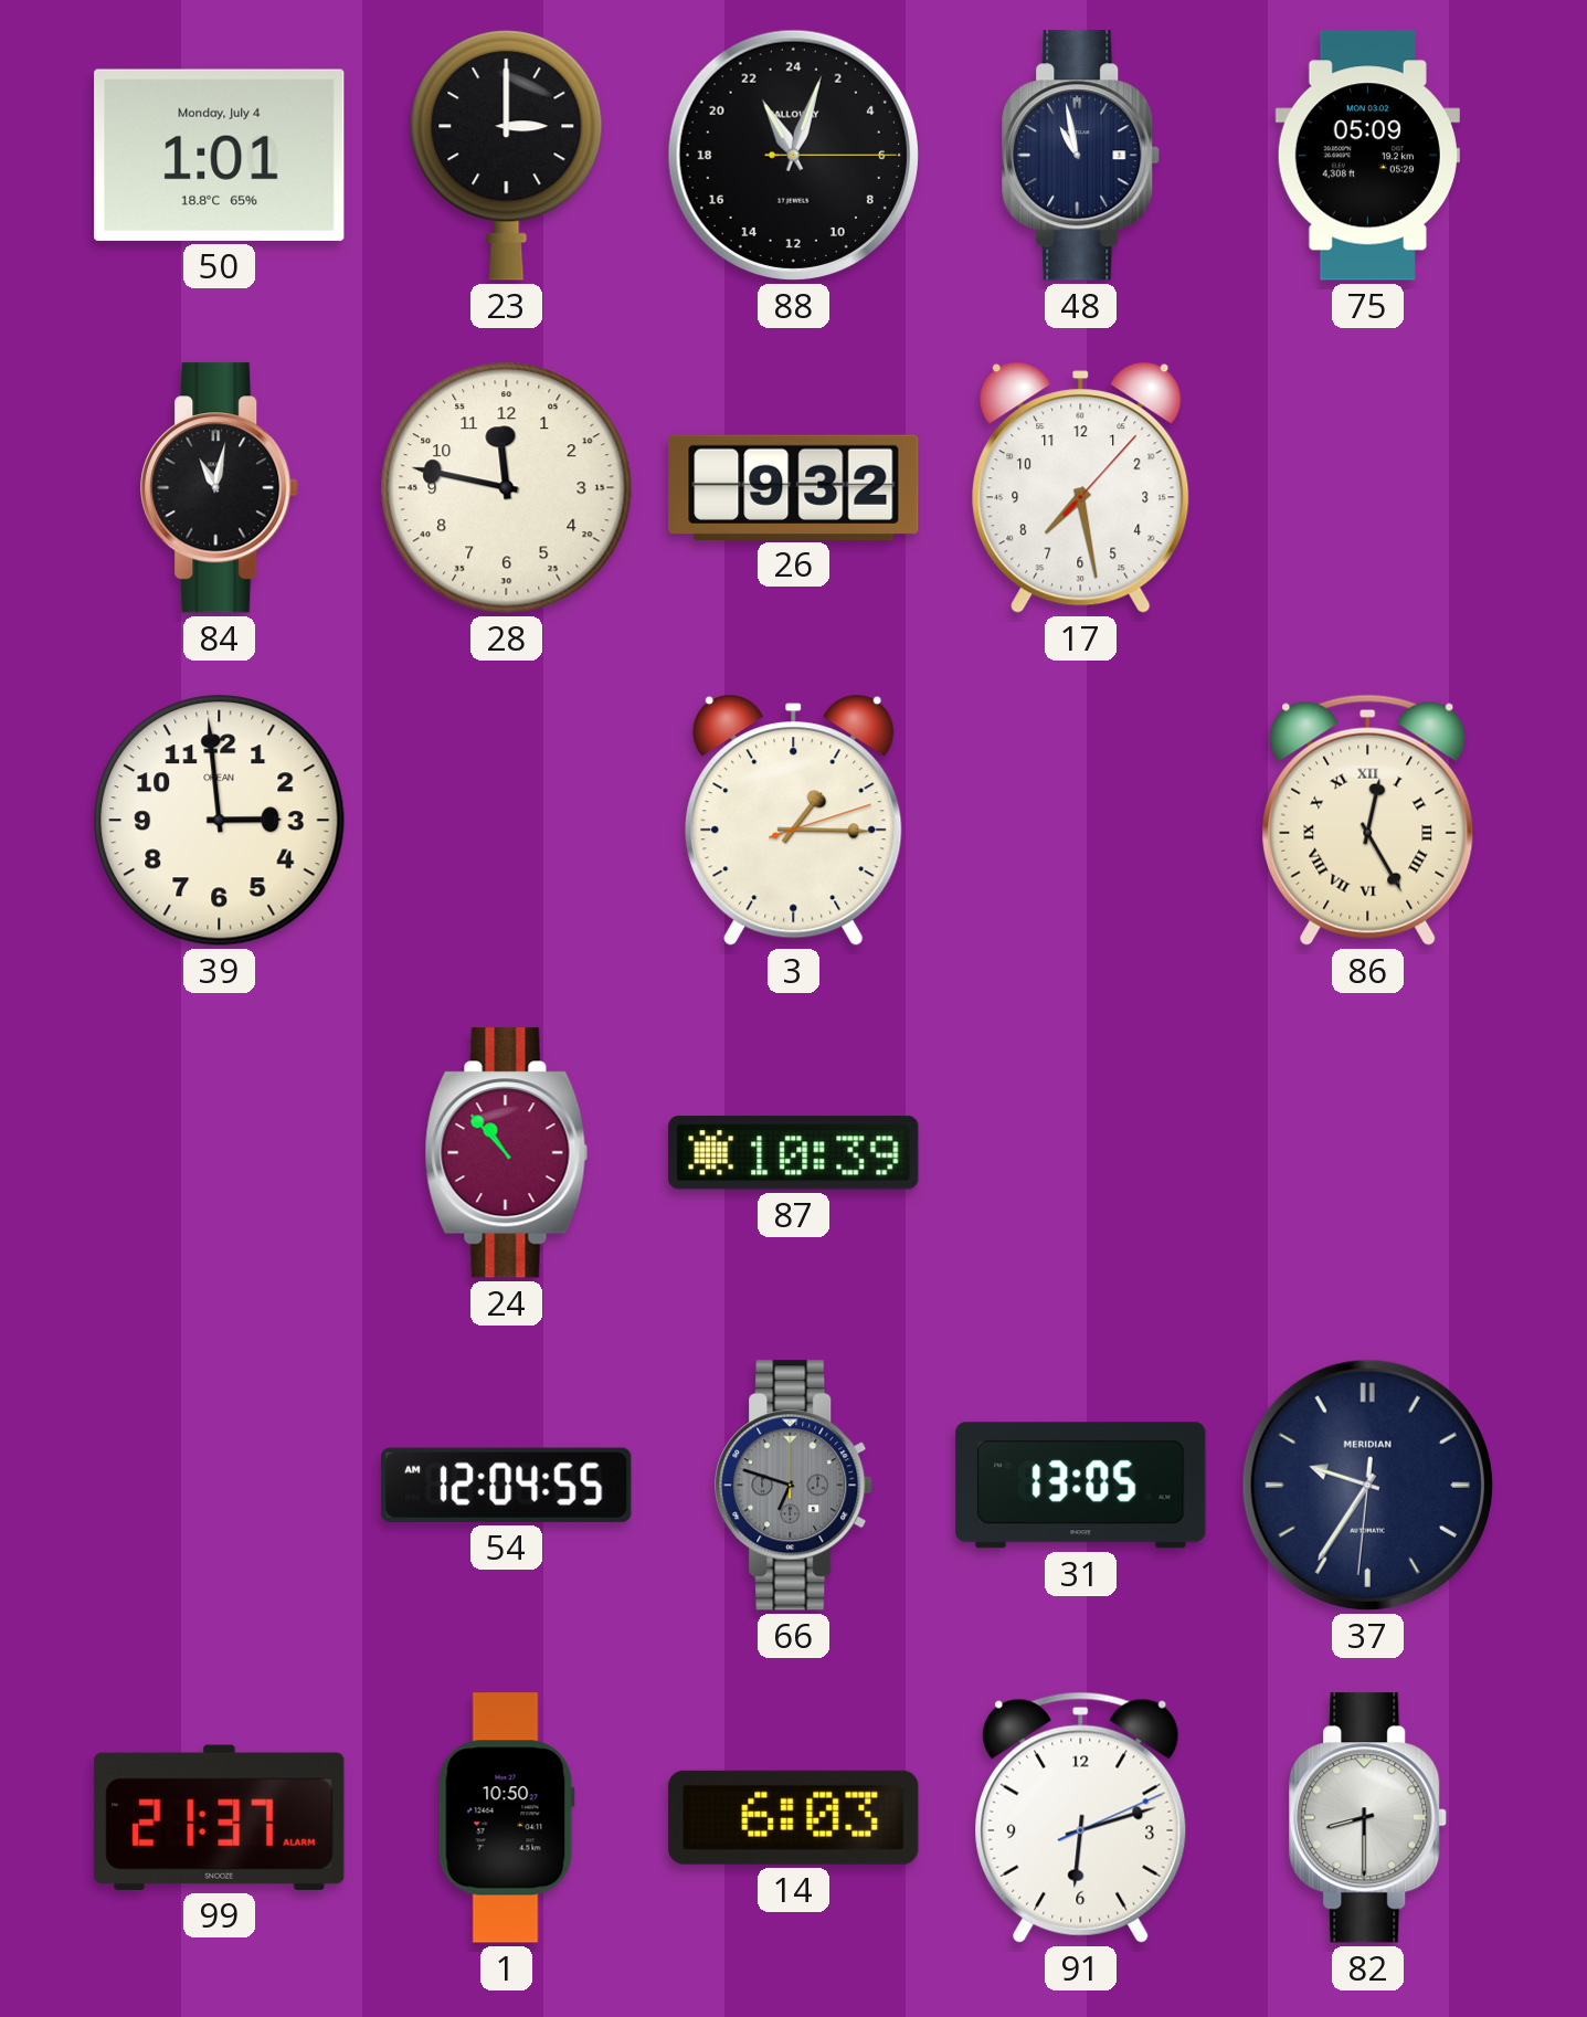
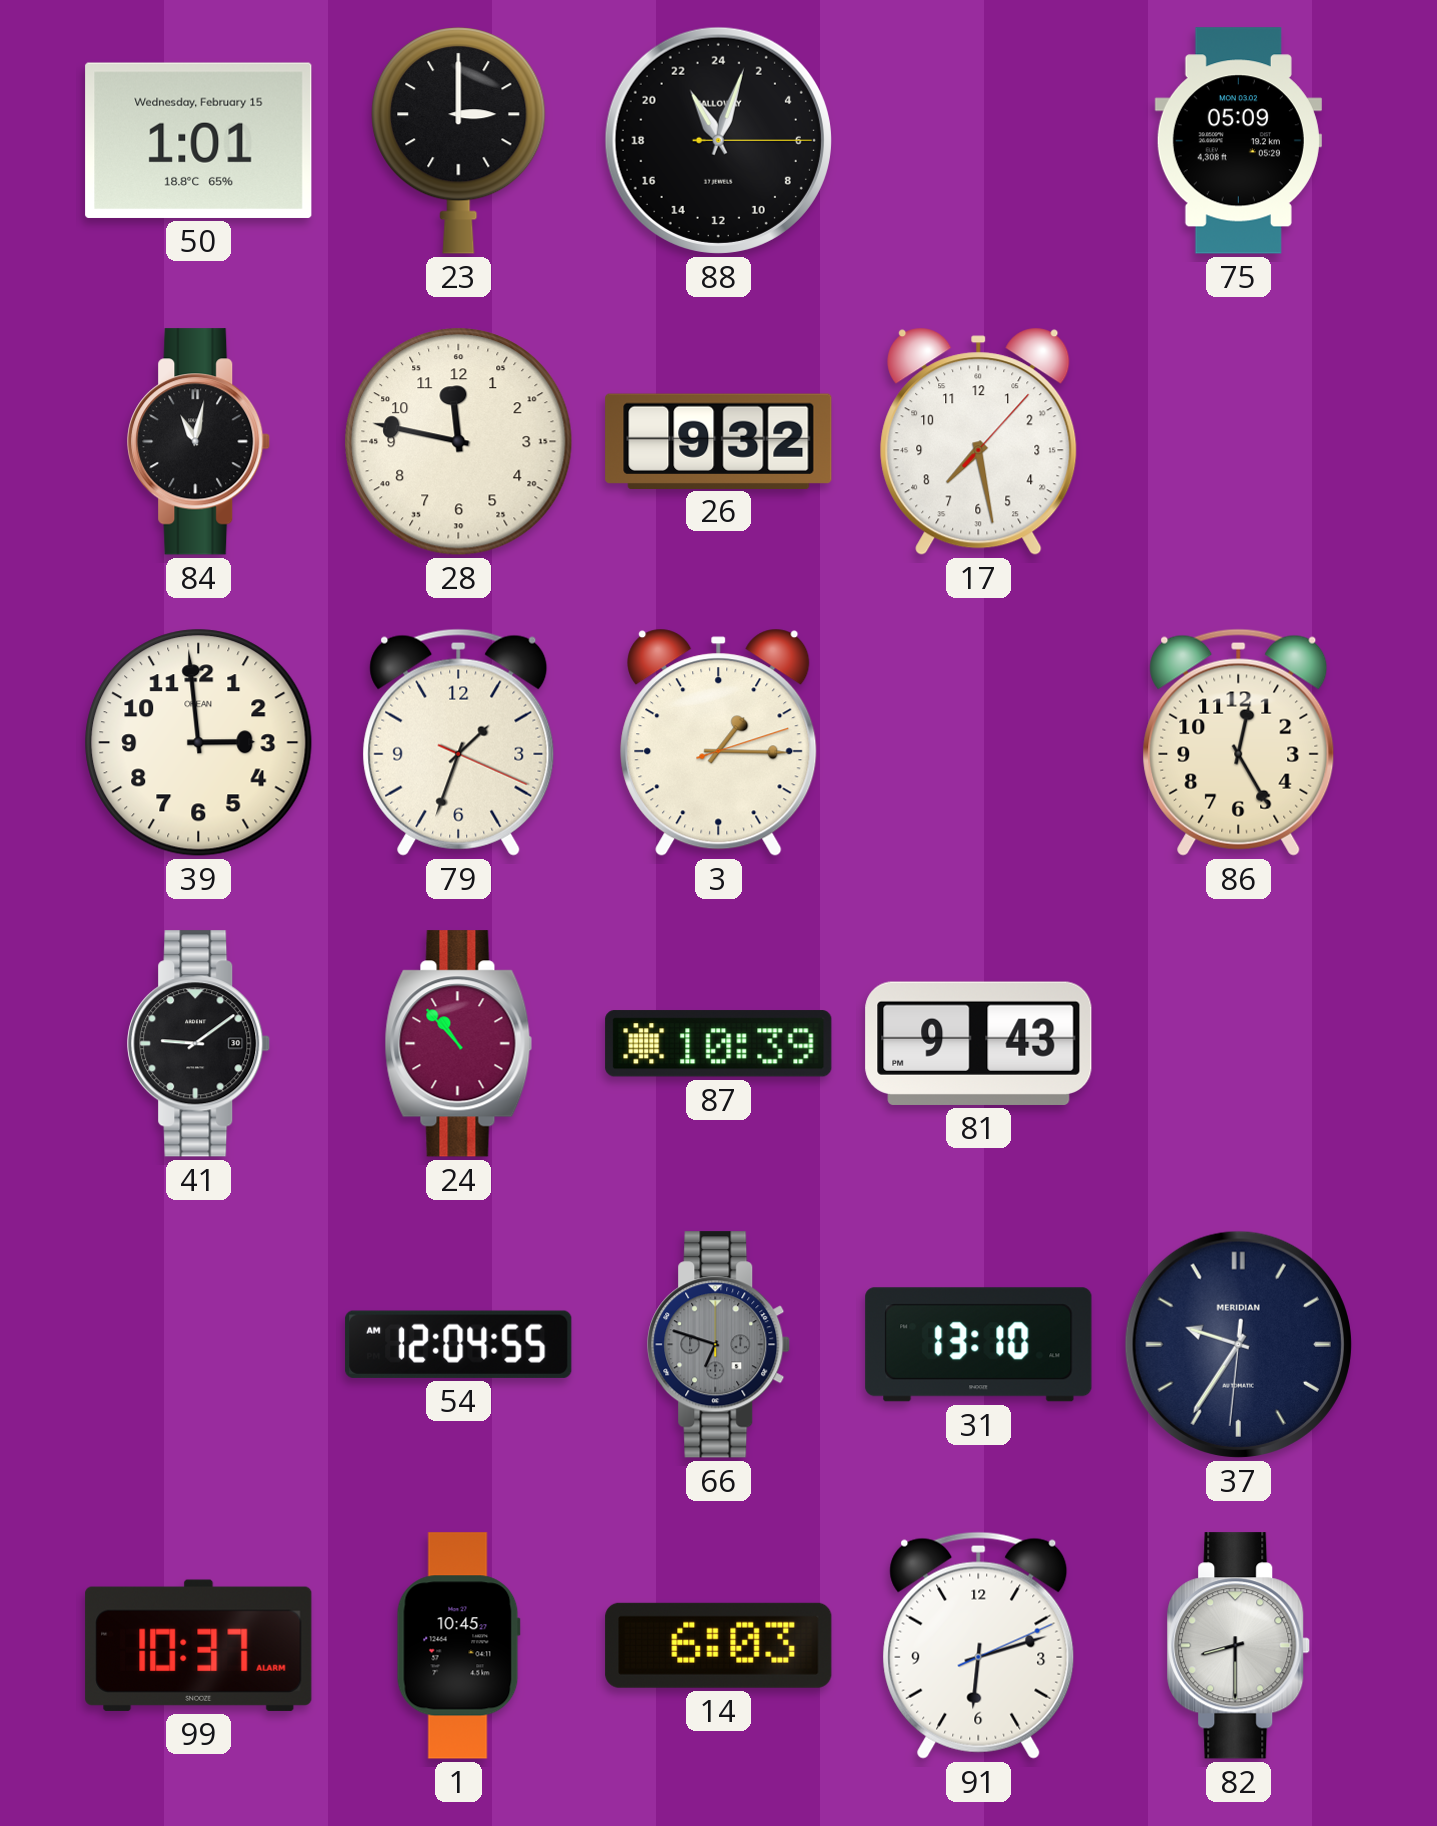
50 date: Monday, July 4 -> Wednesday, February 15 (199, 140)
48: 10:58 -> none (1081, 156)
79: none -> 1:33 (459, 742)
86 numerals: Roman -> Arabic (1239, 742)
41: none -> 9:09 (199, 1044)
81: none -> 9:43 (979, 1043)
31: 13:05 -> 13:10 (979, 1345)
99: 21:37 -> 10:37 (199, 1645)
1: 10:50 -> 10:45 (458, 1646)
